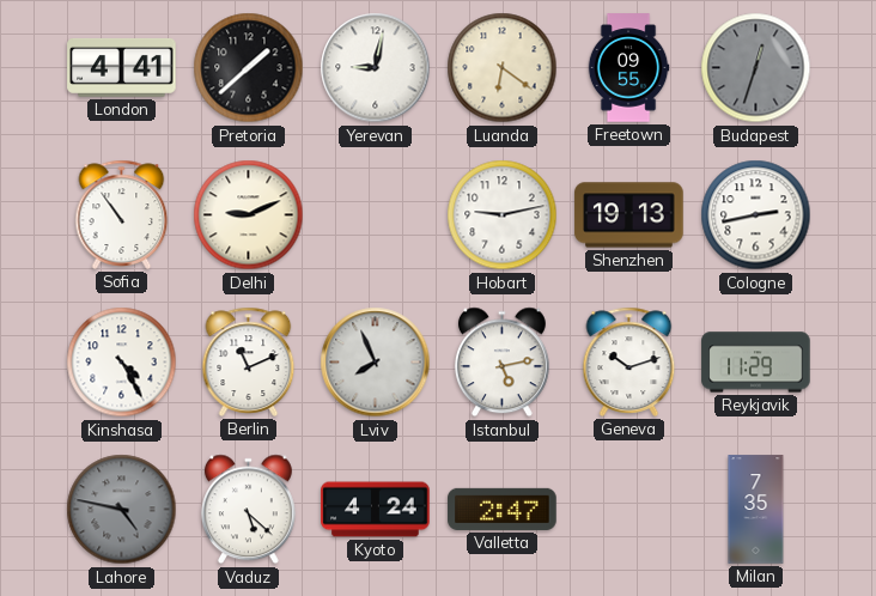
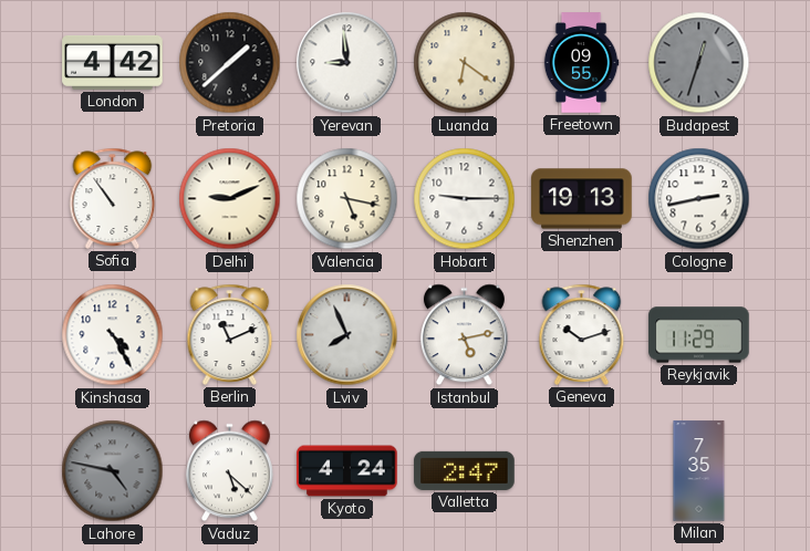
London: 4:41 -> 4:42 (113, 62)
Yerevan: 9:02 -> 8:59 (347, 63)
Valencia: none -> 5:17 (347, 199)
Hobart: 9:13 -> 9:15 (465, 199)
